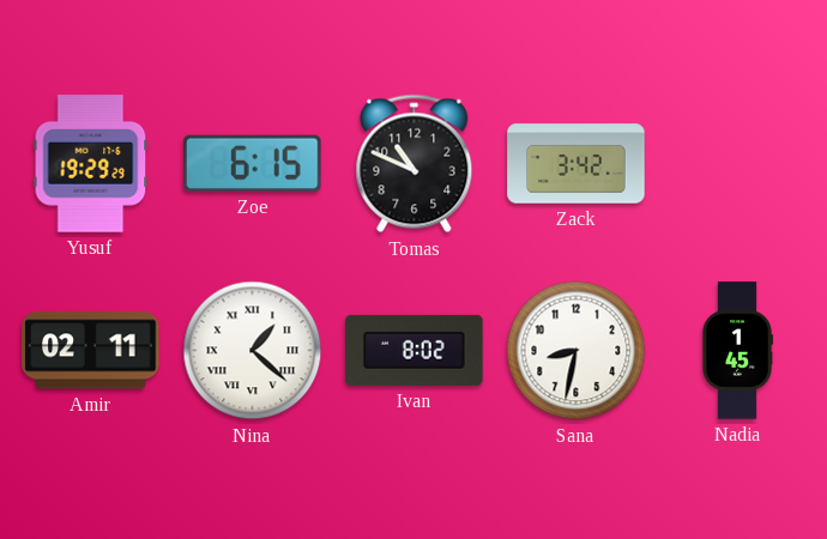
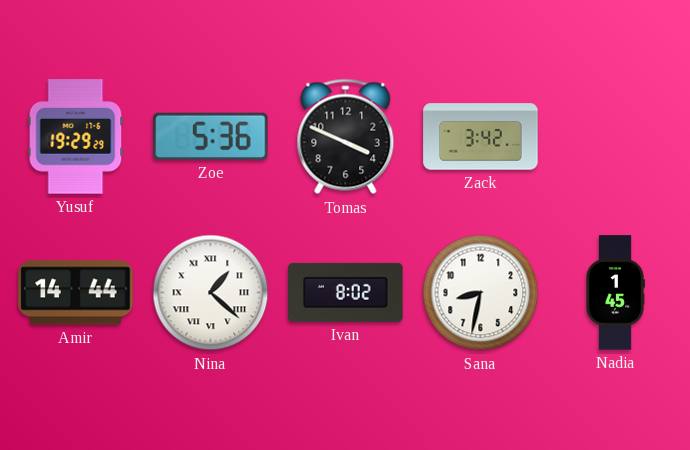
Zoe: 6:15 -> 5:36 (211, 136)
Tomas: 10:49 -> 3:49 (346, 137)
Amir: 02:11 -> 14:44 (76, 293)
